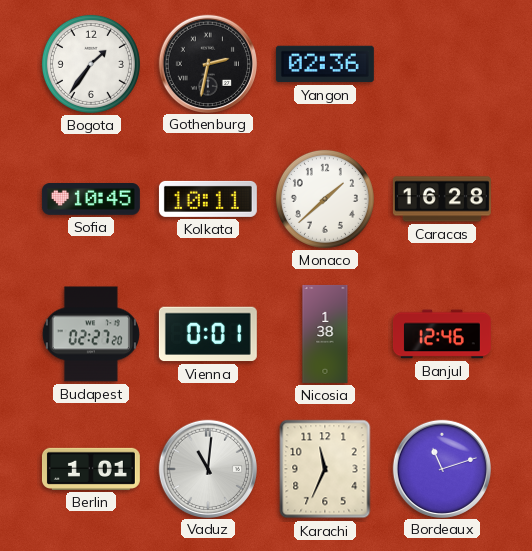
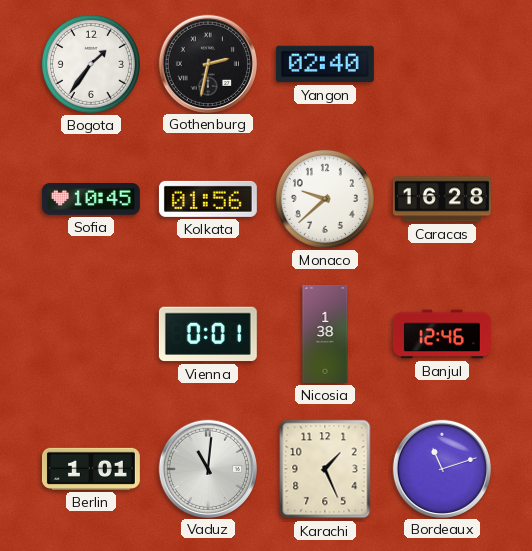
Yangon: 02:36 -> 02:40 (325, 64)
Kolkata: 10:11 -> 01:56 (208, 199)
Monaco: 1:38 -> 9:38 (325, 199)
Budapest: 02:27 -> none (91, 334)
Karachi: 11:34 -> 1:26 (325, 469)
